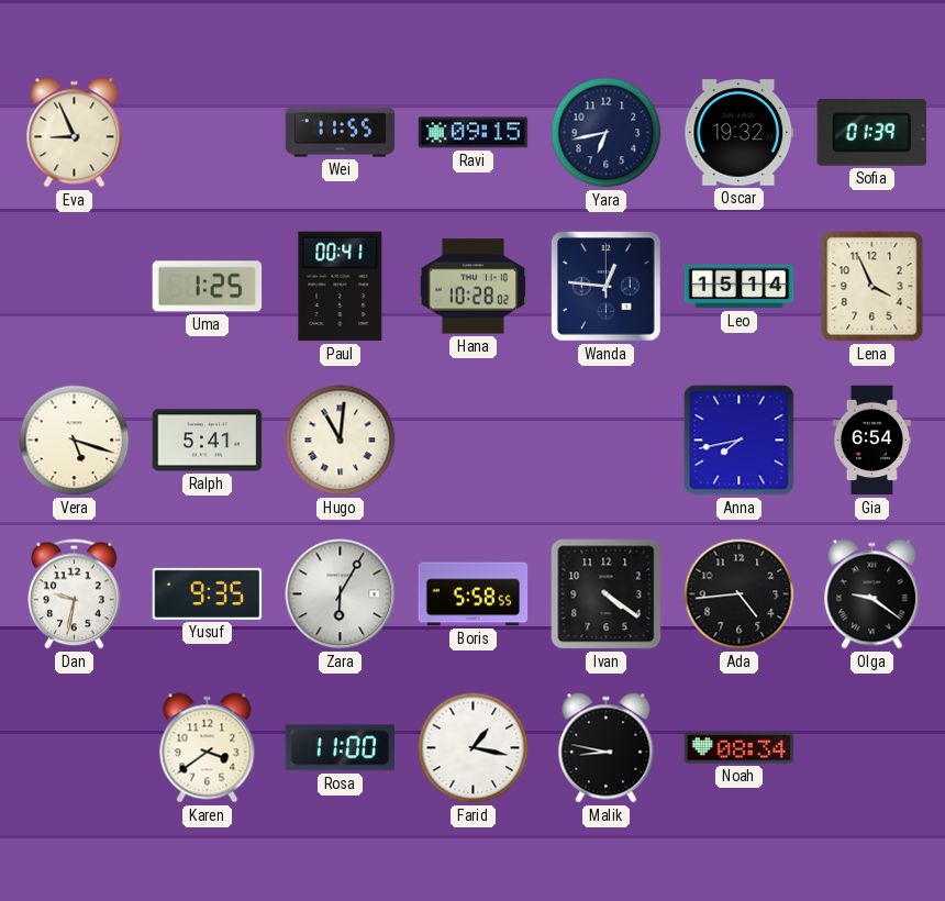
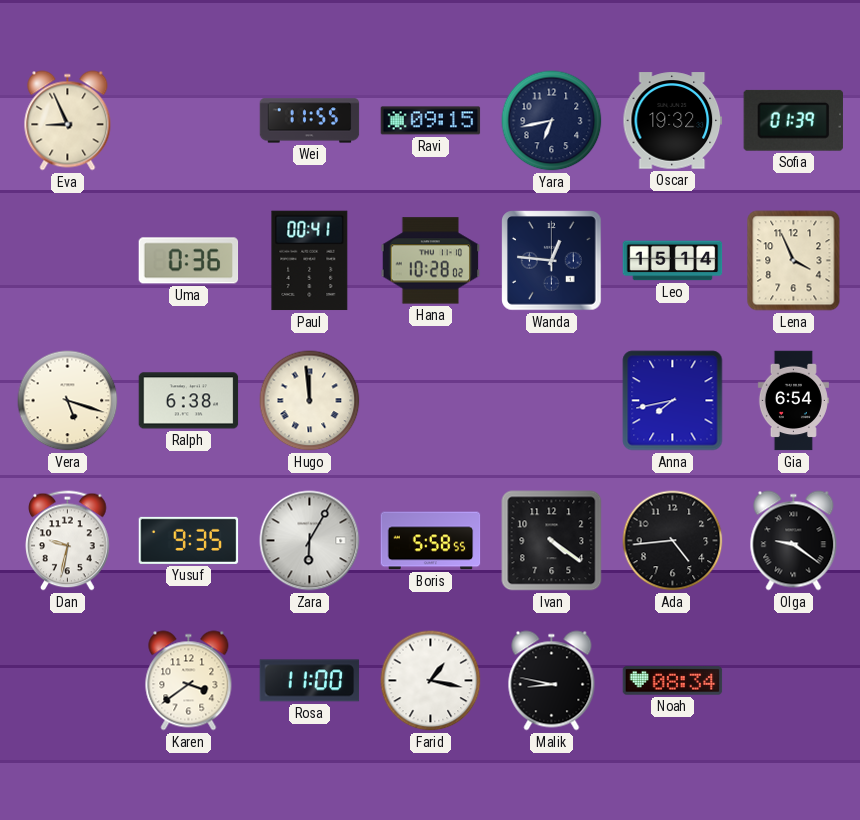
Uma: 1:25 -> 0:36 (189, 261)
Ralph: 5:41 -> 6:38 (189, 401)
Hugo: 11:01 -> 11:59 (310, 401)
